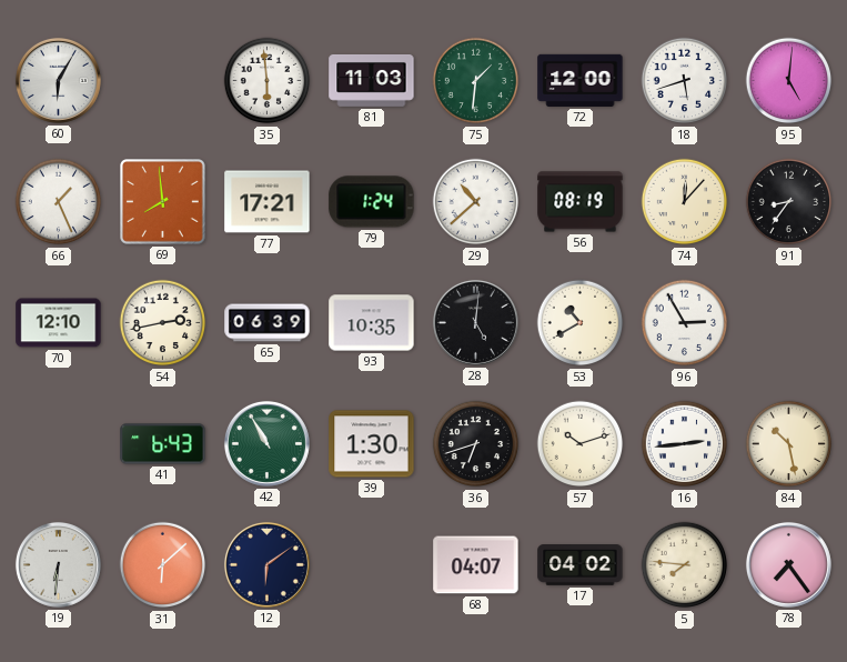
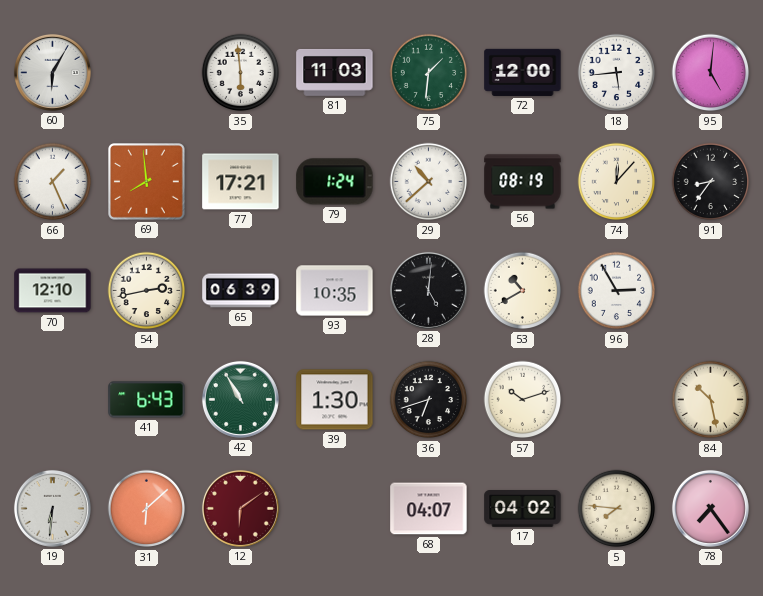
18: 5:42 -> 5:44 (617, 73)
16: 2:44 -> none (685, 444)
12 dial: navy -> burgundy (240, 508)
